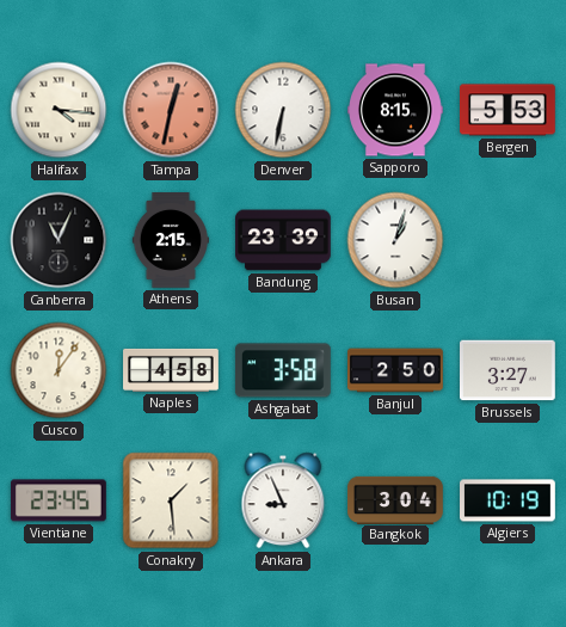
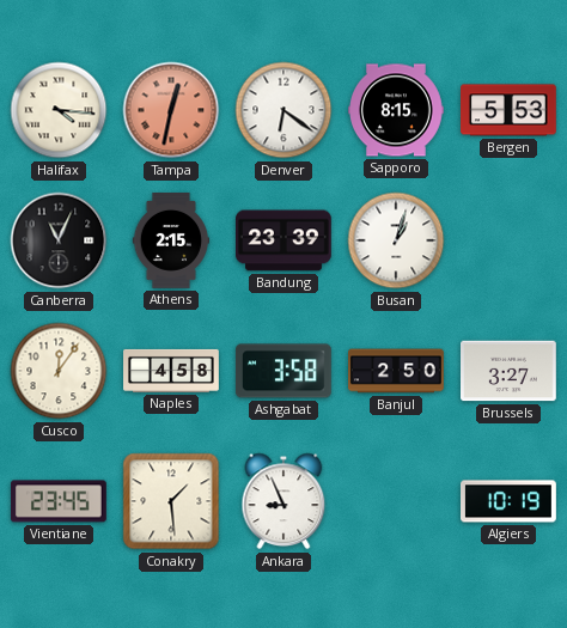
Denver: 6:32 -> 6:21 (283, 110)
Bangkok: 3:04 -> none (396, 499)
